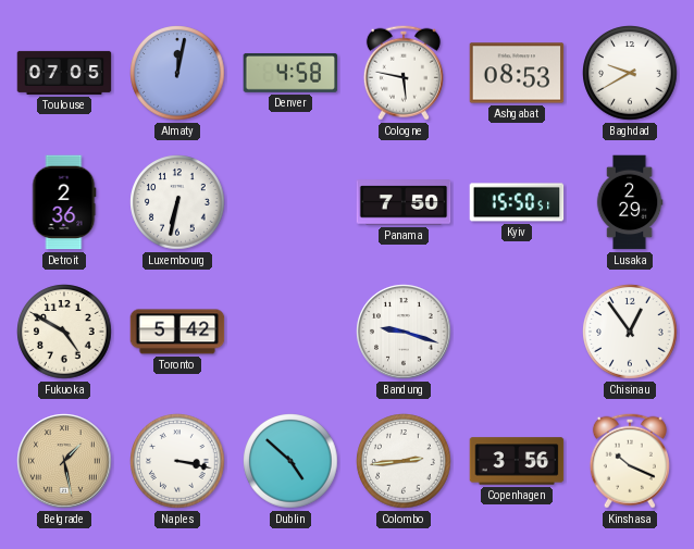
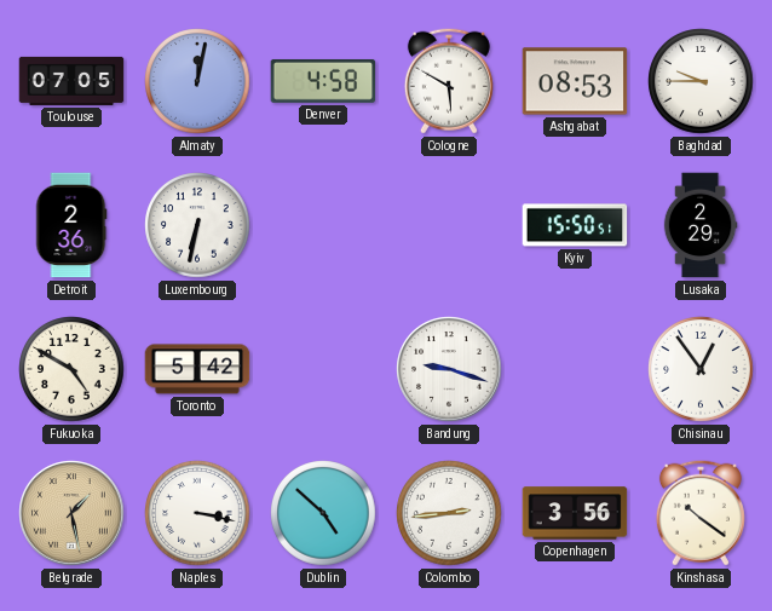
Cologne: 5:47 -> 5:50 (449, 81)
Baghdad: 9:40 -> 9:45 (701, 81)
Panama: 7:50 -> none (404, 202)
Kinshasa: 10:19 -> 10:21 (701, 513)
